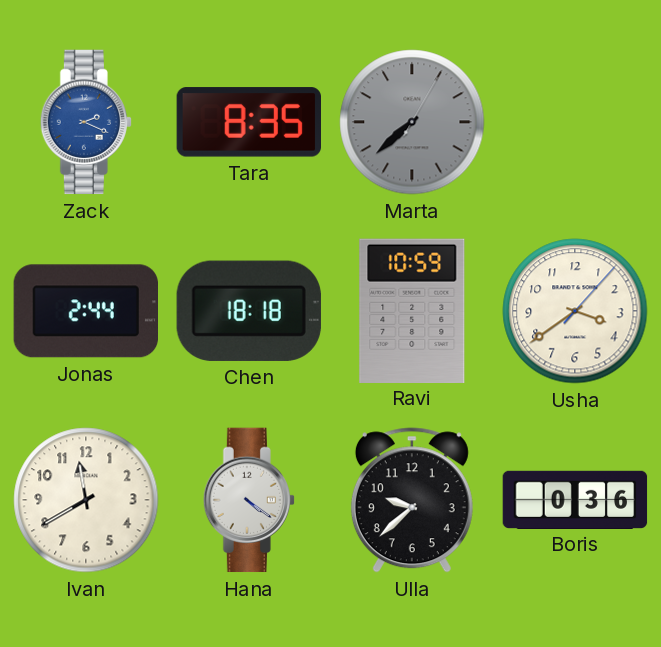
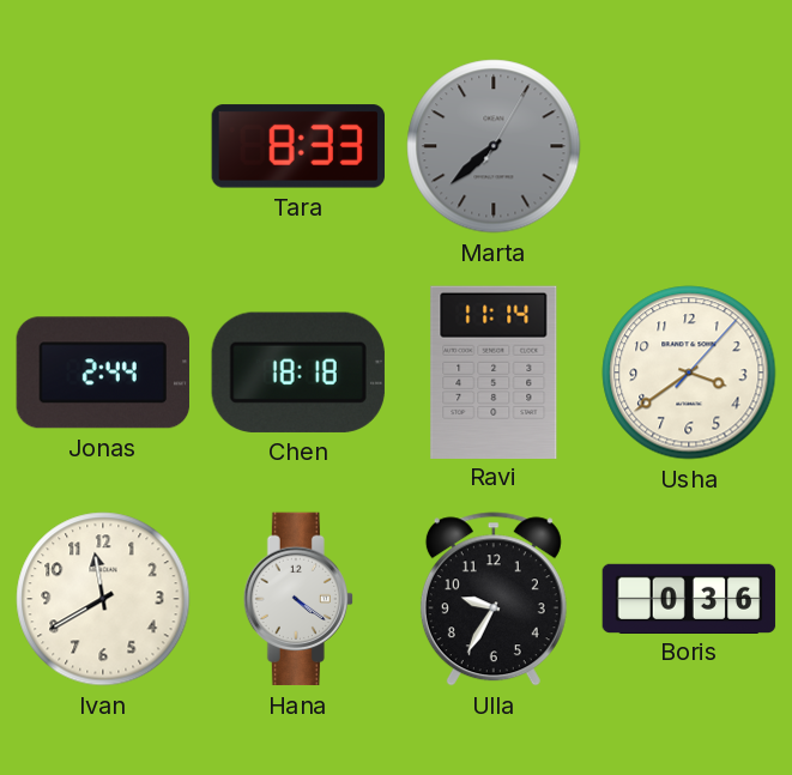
Zack: 2:19 -> none (85, 122)
Tara: 8:35 -> 8:33 (297, 146)
Ravi: 10:59 -> 11:14 (494, 371)
Ulla: 9:38 -> 9:35 (494, 599)
